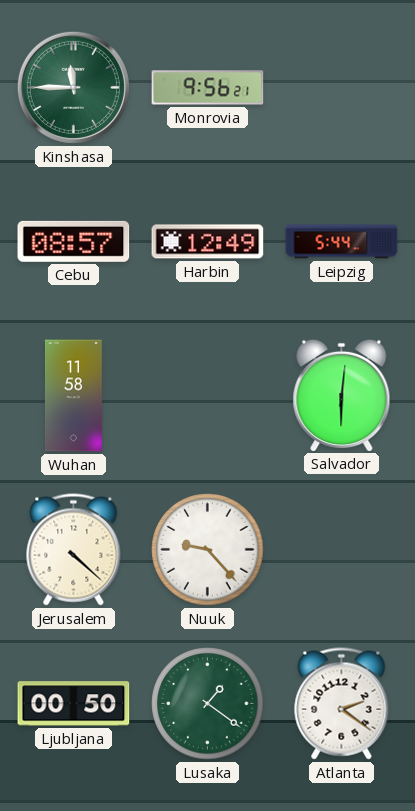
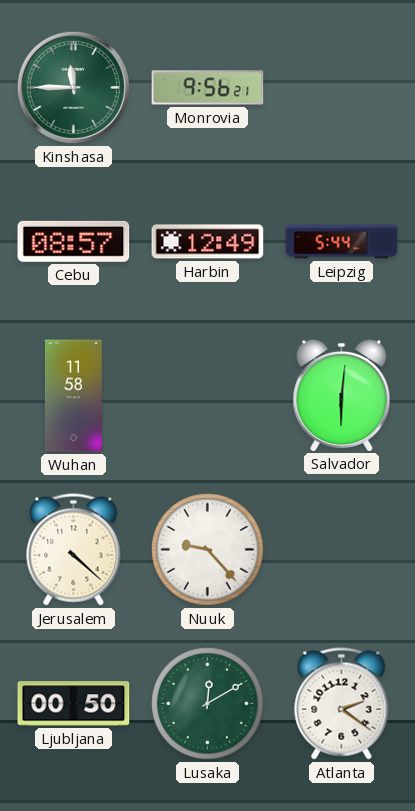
Lusaka: 1:21 -> 12:10 (208, 704)
